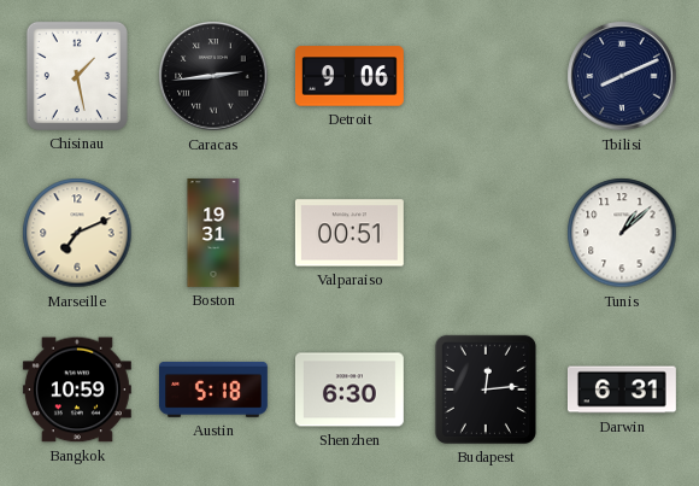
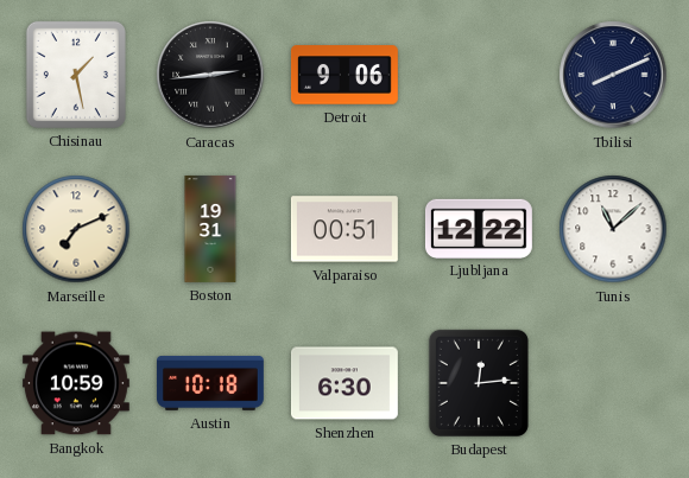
Ljubljana: none -> 12:22 (479, 228)
Tunis: 1:08 -> 11:08 (613, 229)
Austin: 5:18 -> 10:18 (210, 383)
Darwin: 6:31 -> none (622, 390)
